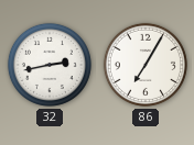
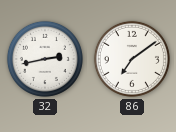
86: 7:05 -> 7:09 (132, 59)
